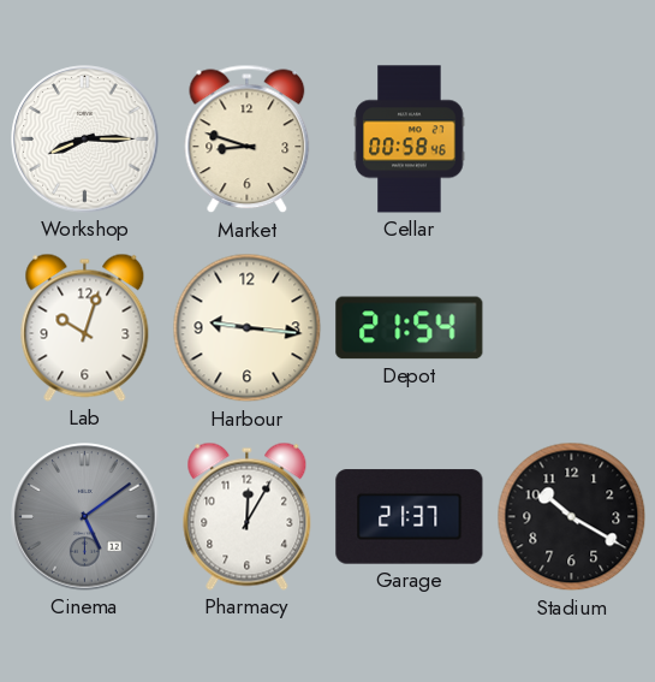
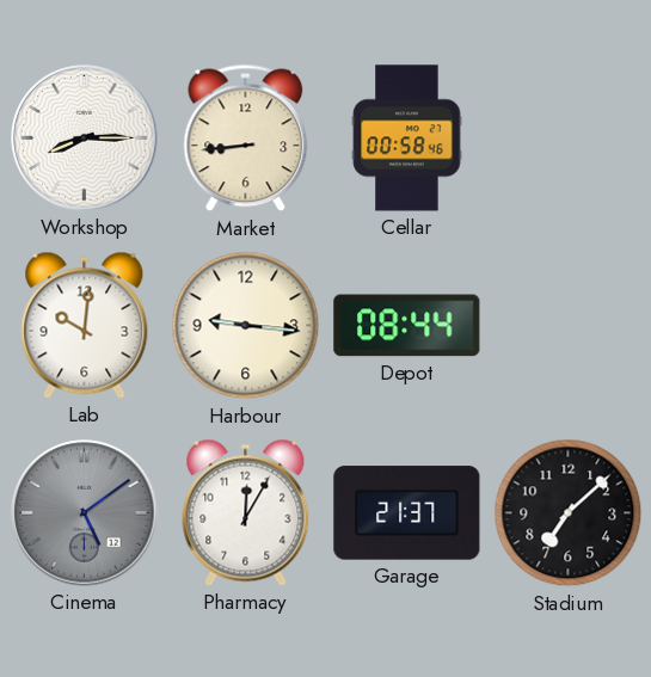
Market: 8:48 -> 8:44 (246, 139)
Lab: 10:03 -> 10:01 (85, 325)
Depot: 21:54 -> 08:44 (407, 326)
Stadium: 10:20 -> 7:08 (569, 513)
